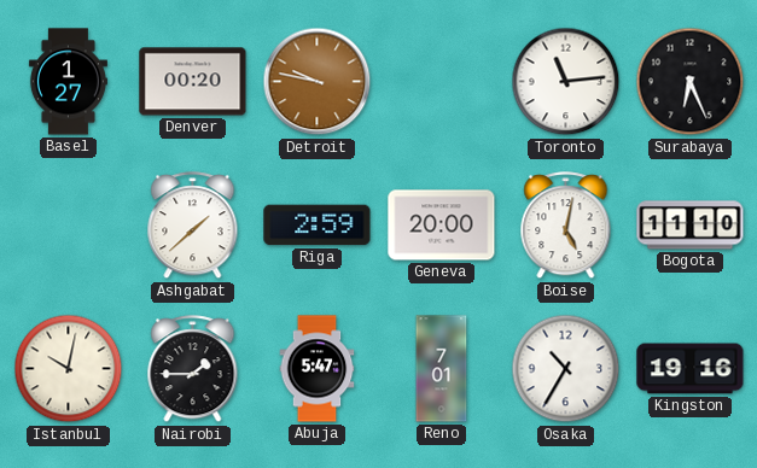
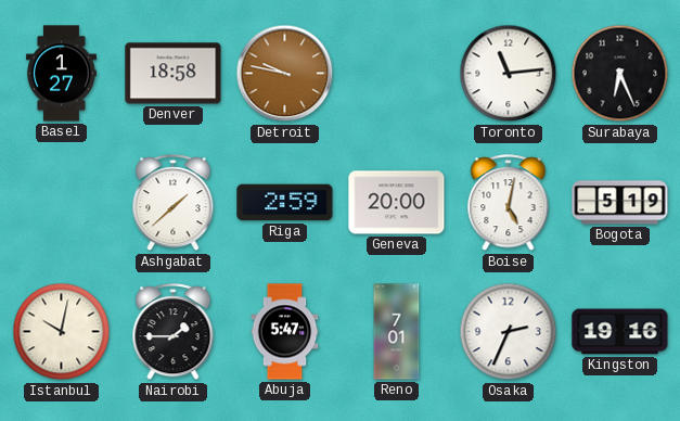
Denver: 00:20 -> 18:58 (174, 74)
Bogota: 11:10 -> 5:19 (620, 203)
Osaka: 10:35 -> 2:34 (509, 332)
